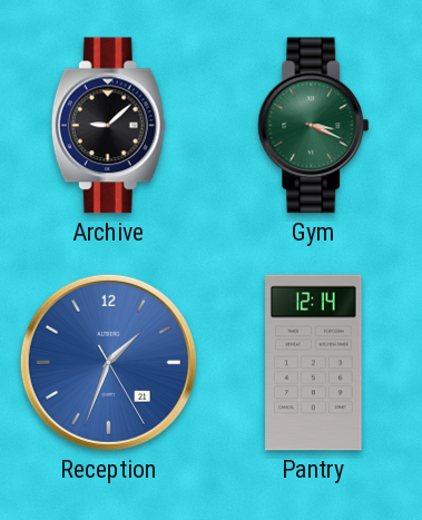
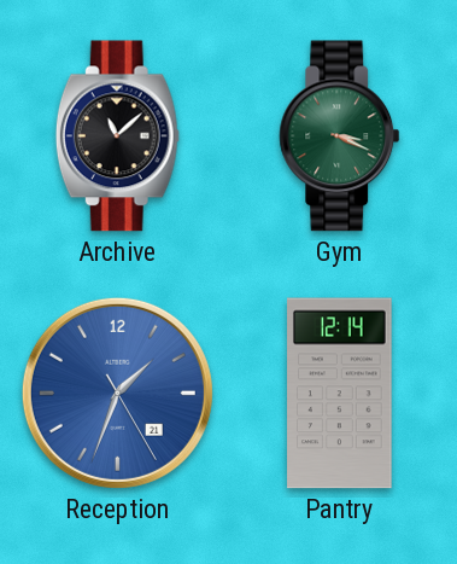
Archive: 9:08 -> 11:08 (117, 136)
